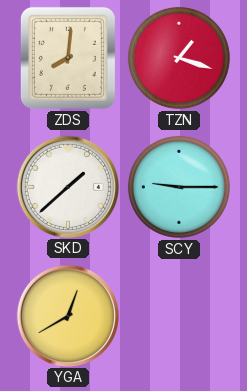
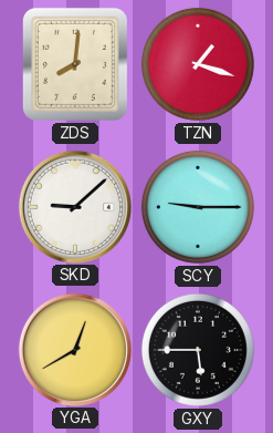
SKD: 1:38 -> 9:08 (74, 206)
GXY: none -> 5:45 (198, 350)
